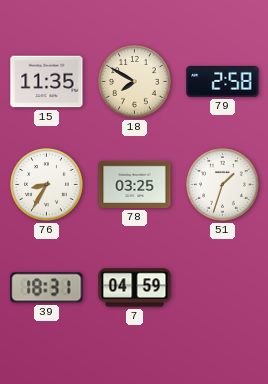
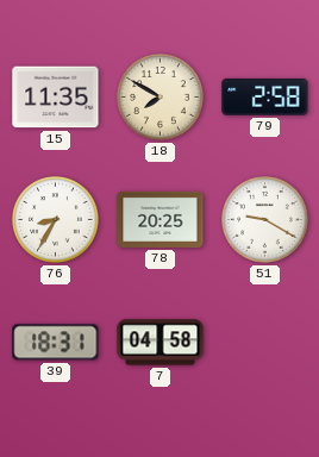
78: 03:25 -> 20:25 (161, 219)
51: 1:33 -> 9:20 (265, 220)
7: 04:59 -> 04:58 (161, 343)
